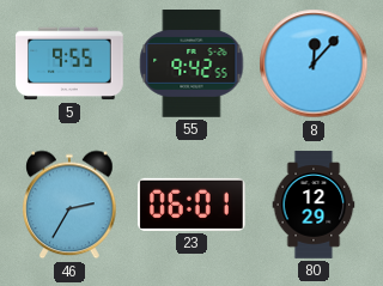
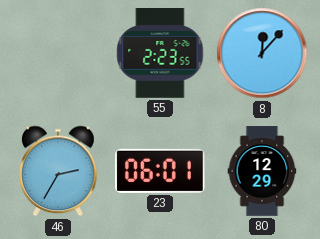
5: 9:55 -> none (71, 63)
55: 9:42 -> 2:23 (160, 54)
